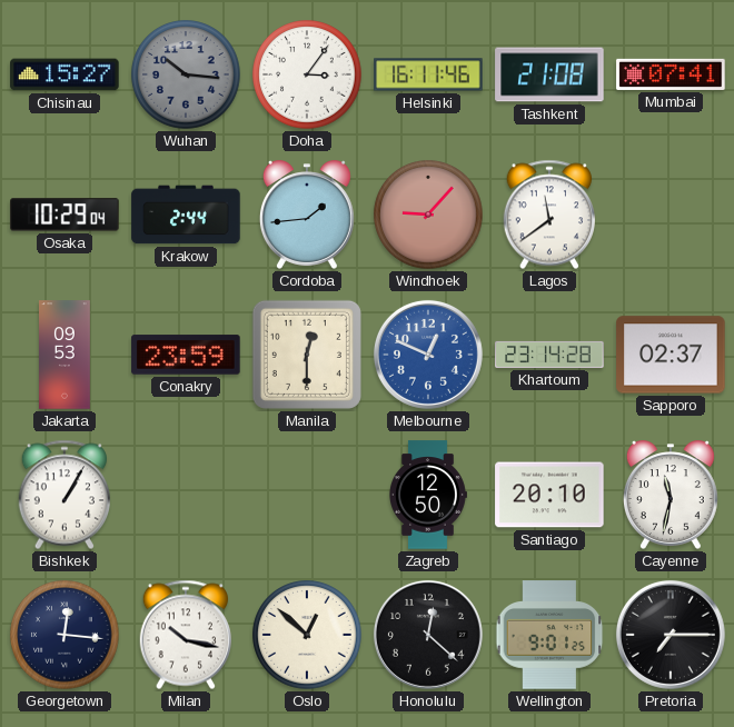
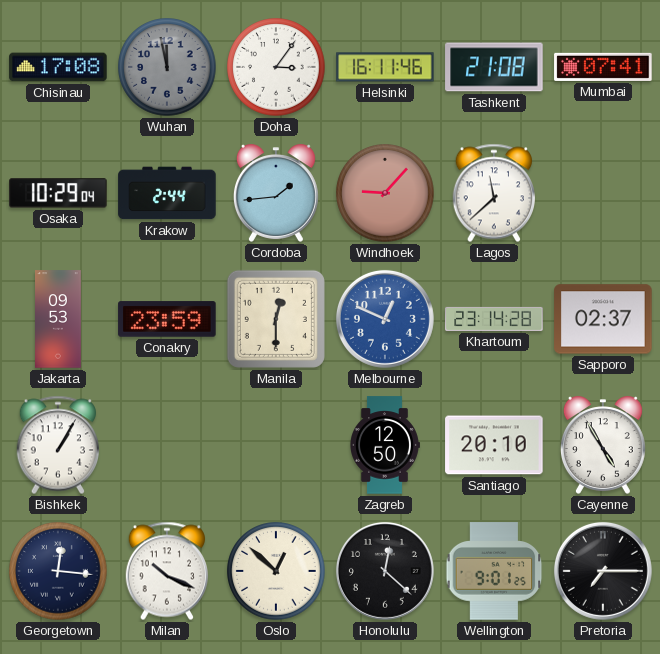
Chisinau: 15:27 -> 17:08 (58, 67)
Wuhan: 10:16 -> 11:58 (167, 67)
Lagos: 11:39 -> 11:38 (493, 193)
Cayenne: 11:32 -> 4:55 (603, 445)
Milan: 10:17 -> 10:19 (166, 571)
